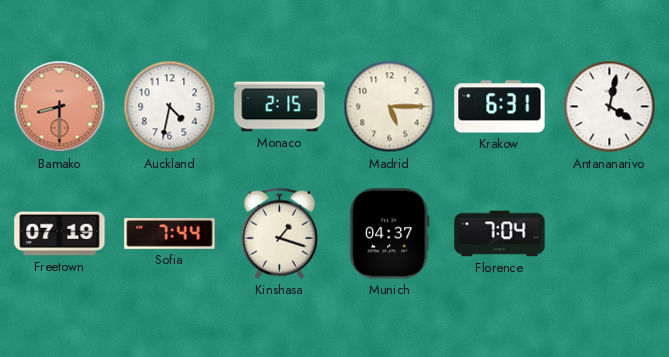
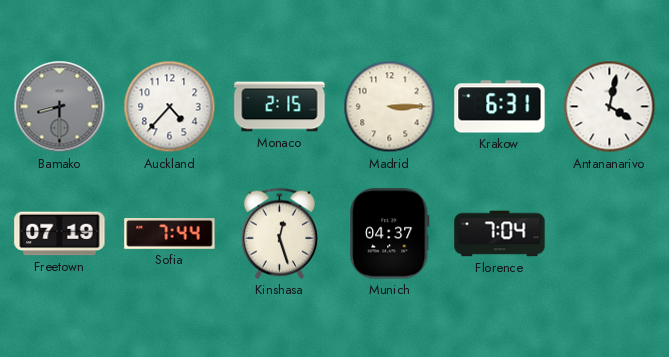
Bamako dial: salmon -> grey (60, 107)
Auckland: 4:32 -> 4:37 (170, 107)
Madrid: 5:15 -> 3:15 (390, 107)
Kinshasa: 1:18 -> 12:27 (279, 233)
